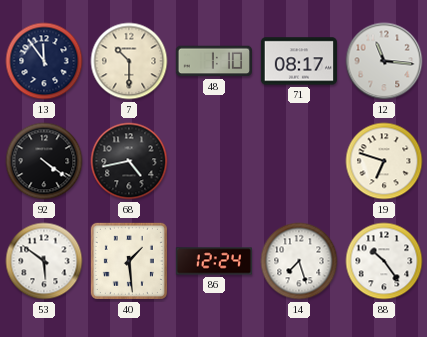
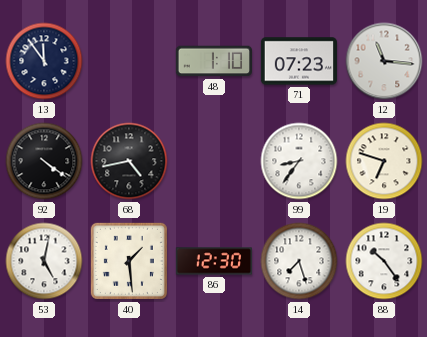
7: 10:30 -> none (129, 61)
71: 08:17 -> 07:23 (298, 61)
99: none -> 8:36 (299, 161)
53: 5:51 -> 5:02 (44, 261)
86: 12:24 -> 12:30 (213, 261)
